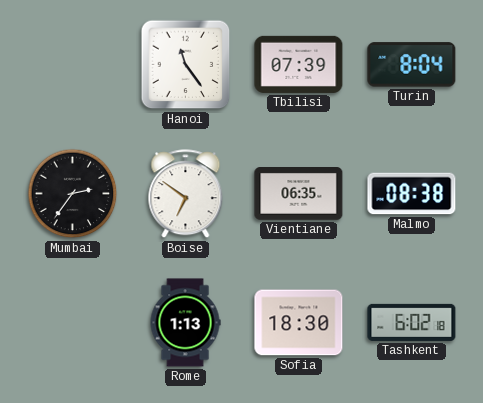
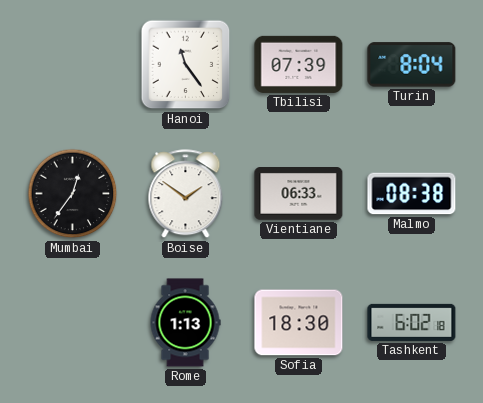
Mumbai: 2:36 -> 12:36 (73, 194)
Boise: 6:51 -> 1:51 (186, 194)
Vientiane: 06:35 -> 06:33 (299, 194)
